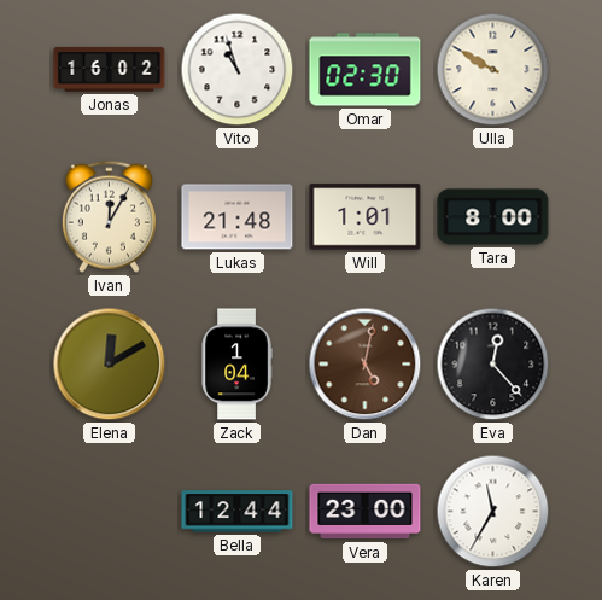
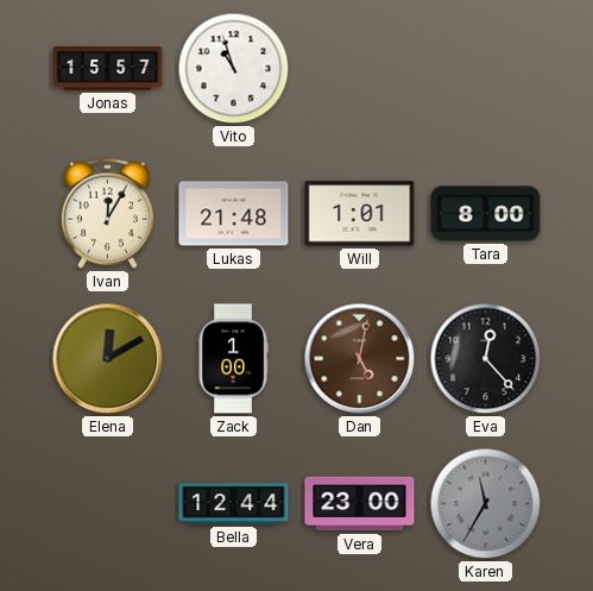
Jonas: 16:02 -> 15:57 (108, 69)
Omar: 02:30 -> none (366, 70)
Ulla: 9:50 -> none (493, 70)
Zack: 1:04 -> 1:00 (233, 359)
Karen dial: white -> grey (486, 504)
